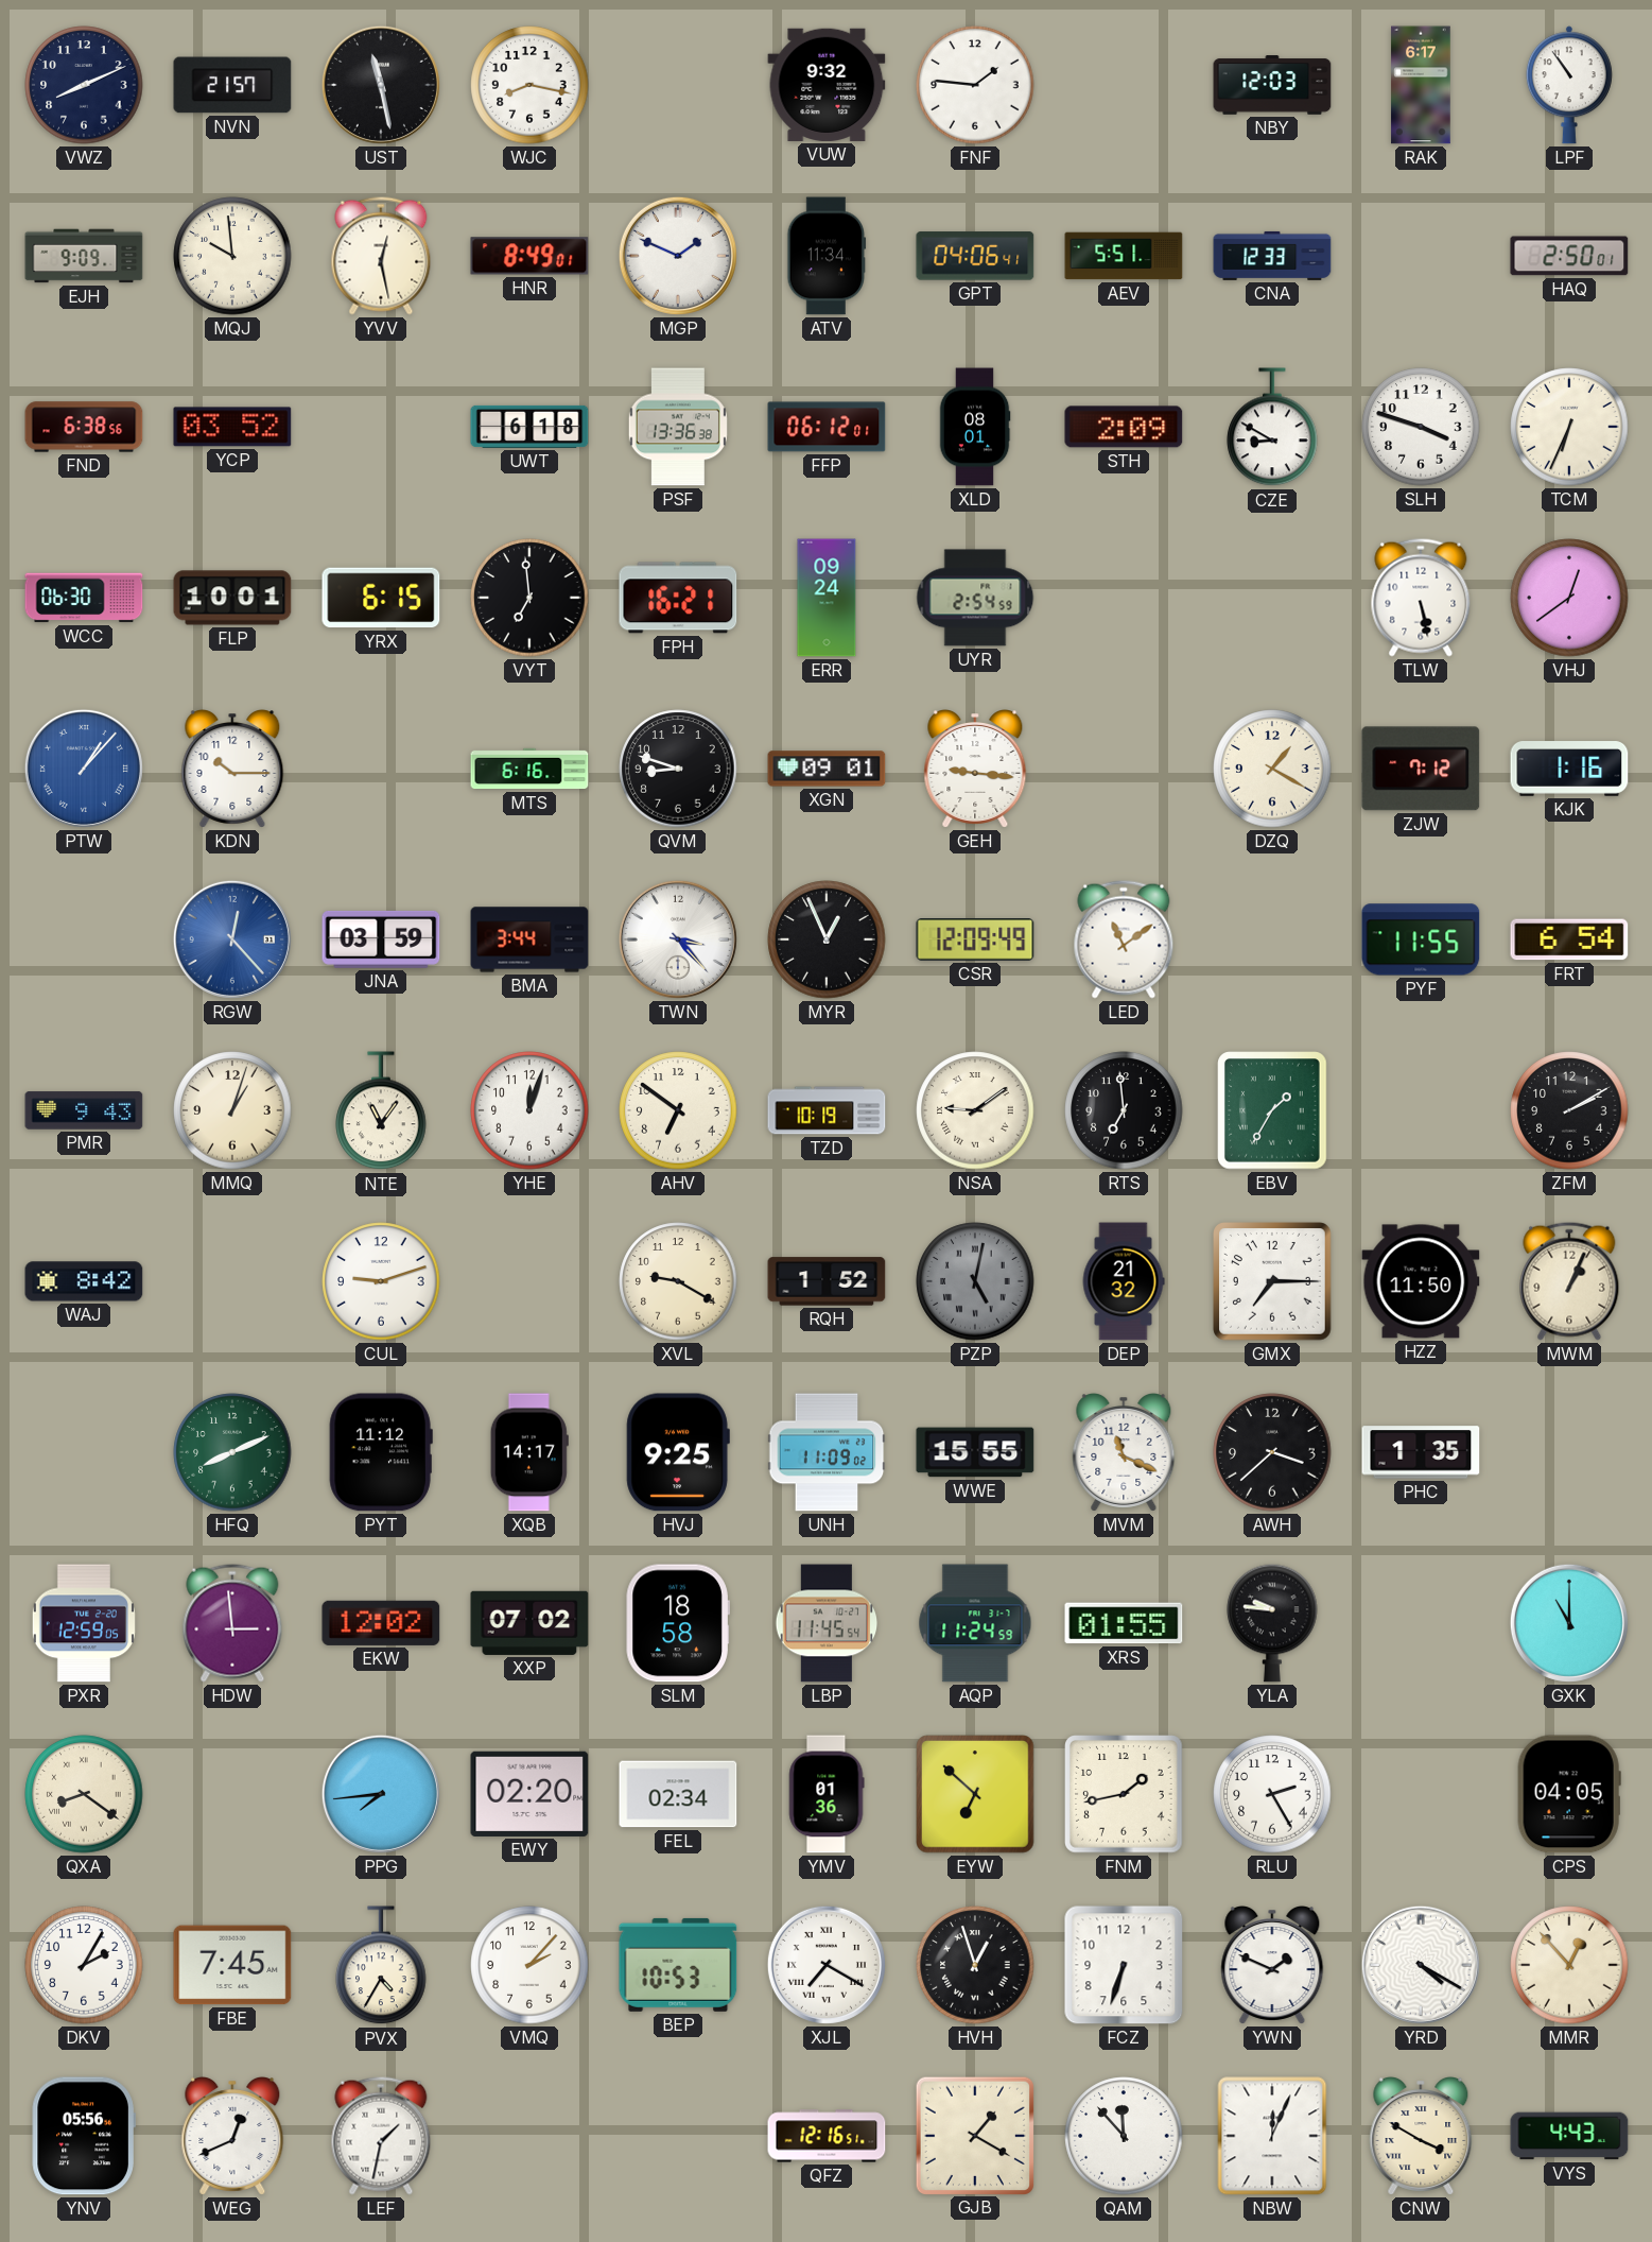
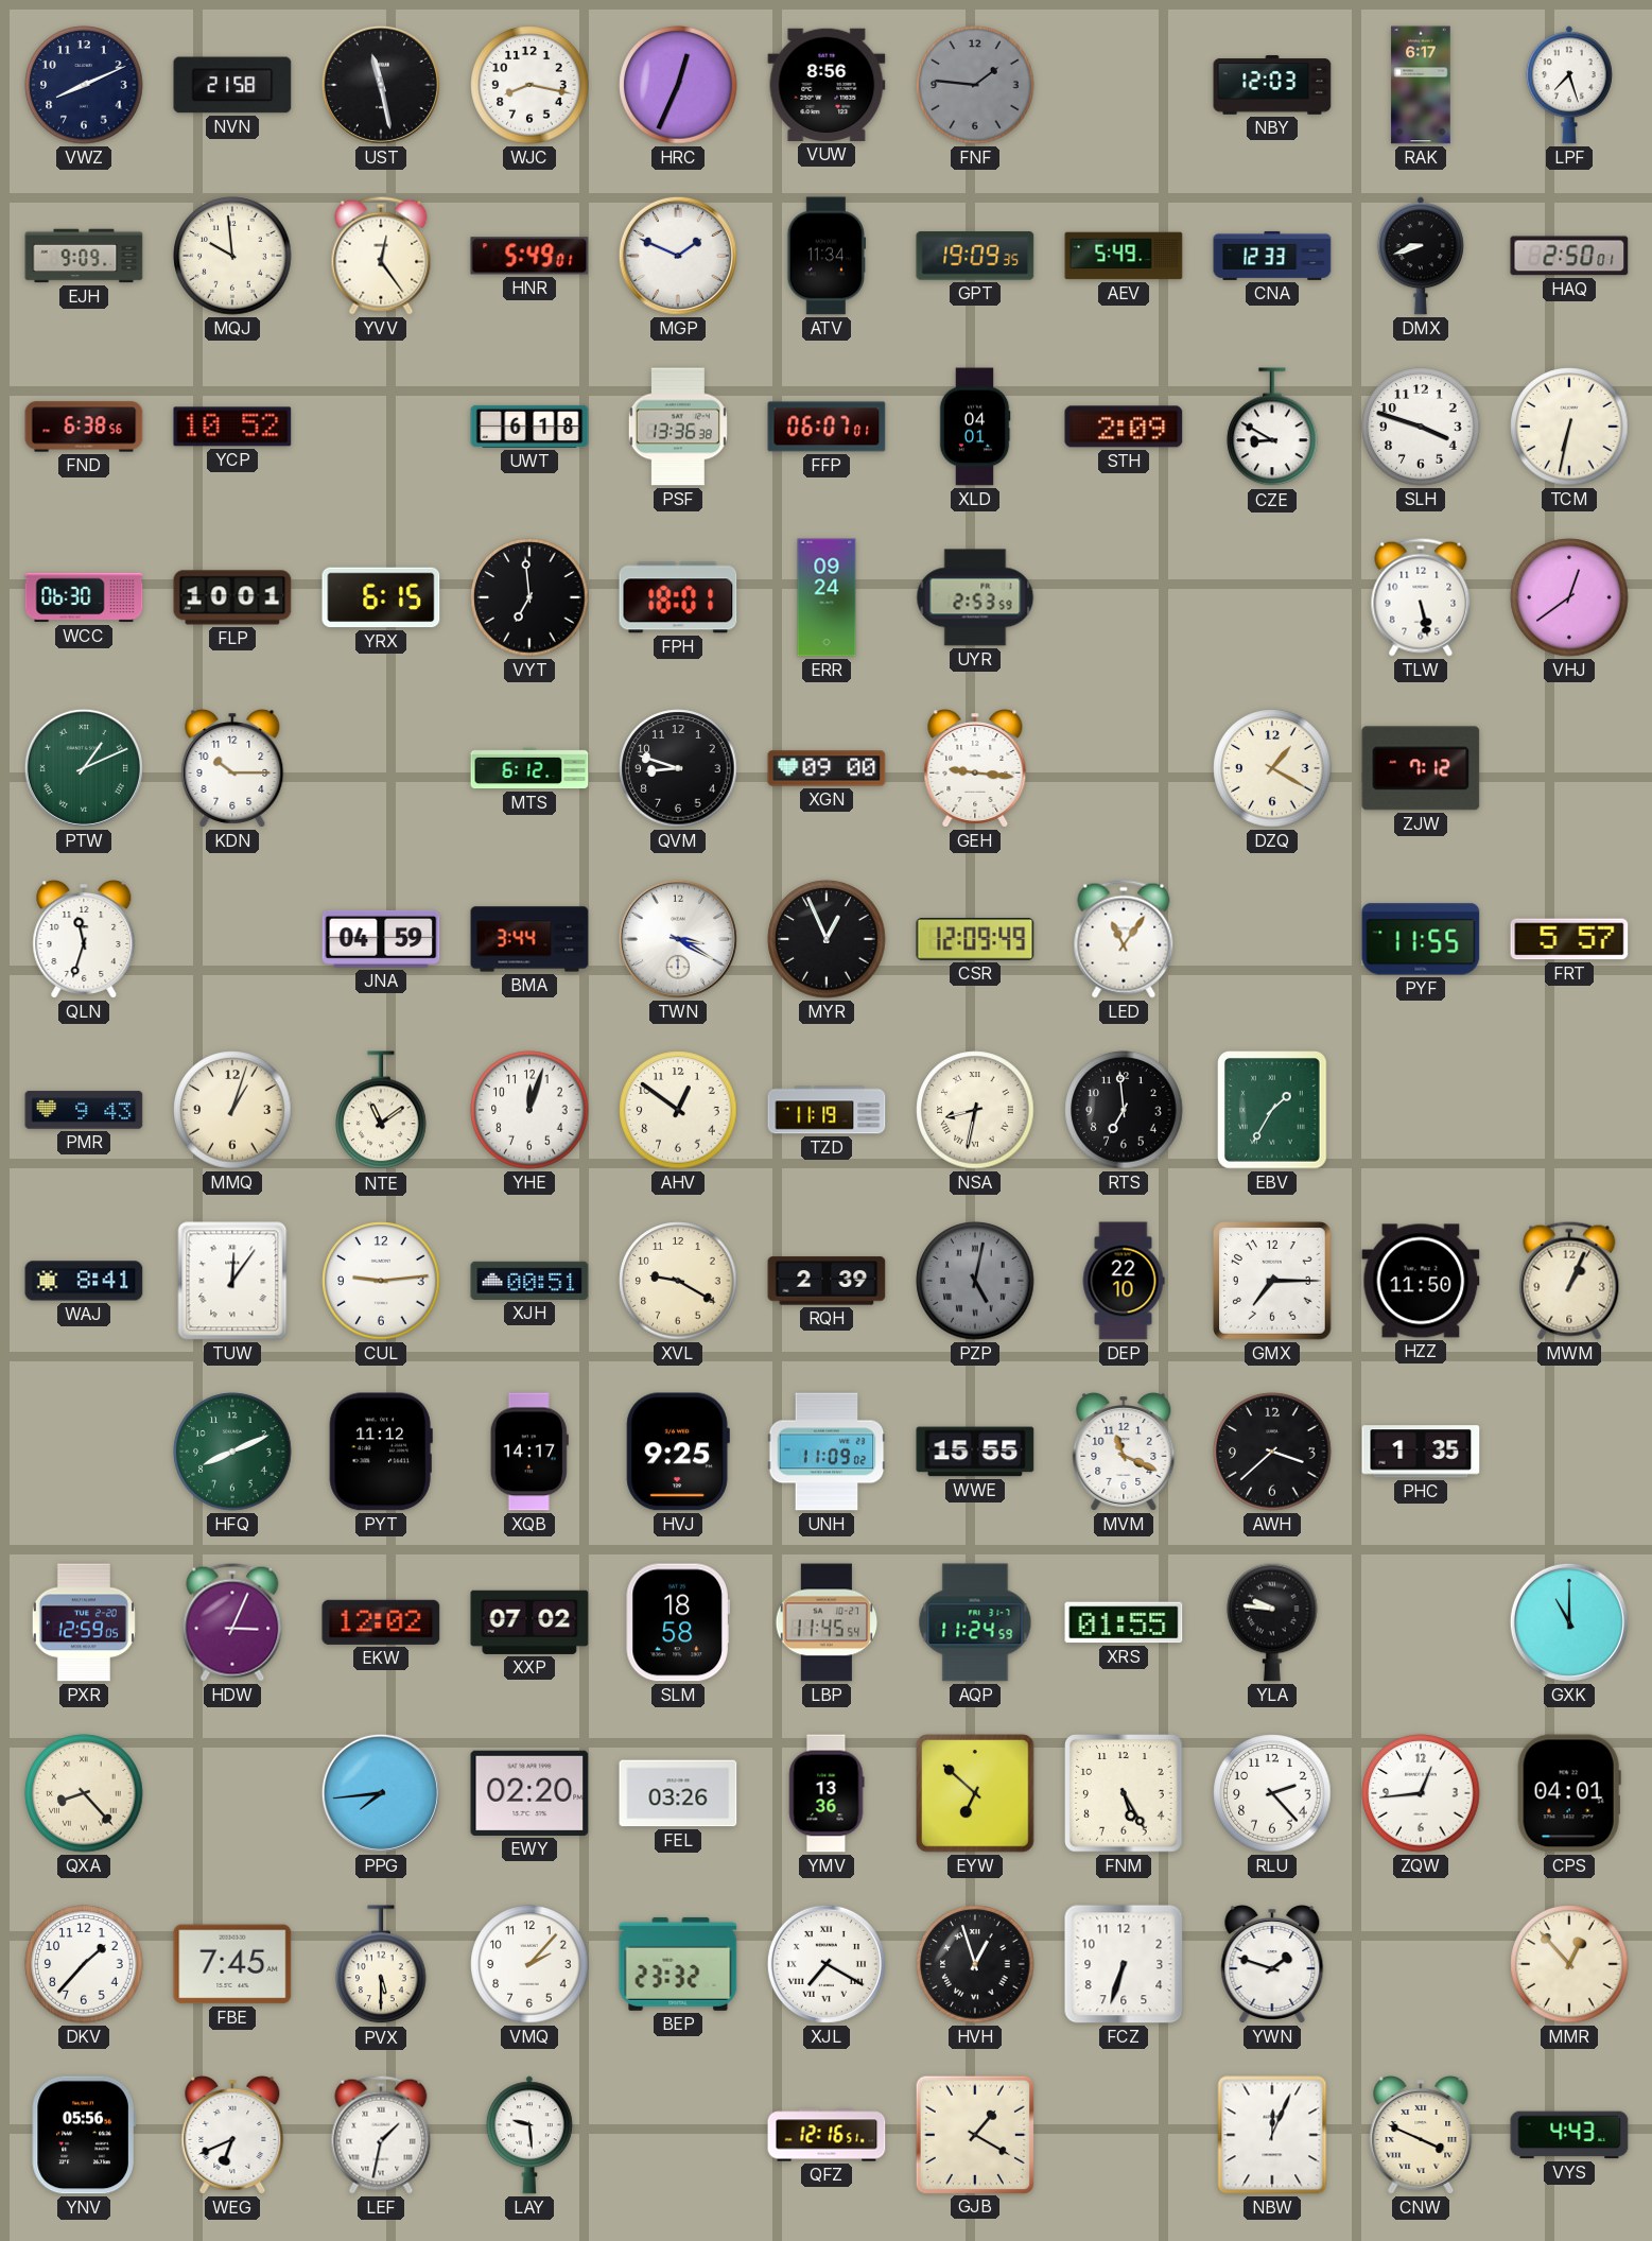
NVN: 21:57 -> 21:58 (232, 85)
HRC: none -> 12:34 (678, 85)
VUW: 9:32 -> 8:56 (827, 85)
FNF dial: white -> grey (975, 85)
LPF: 10:54 -> 7:27 (1569, 85)
YVV: 12:28 -> 12:24 (381, 256)
HNR: 8:49 -> 5:49 (529, 256)
GPT: 04:06 -> 19:09 (975, 256)
AEV: 5:51 -> 5:49 (1124, 256)
DMX: none -> 8:42 (1421, 256)
YCP: 03:52 -> 10:52 (232, 427)
FFP: 06:12 -> 06:07 (827, 427)
XLD: 08:01 -> 04:01 (975, 427)
TCM: 6:34 -> 6:32 (1569, 427)
FPH: 16:21 -> 18:01 (678, 597)
UYR: 2:54 -> 2:53 (975, 597)
PTW: 1:07 -> 1:11 (84, 768)
PTW dial: blue -> green (84, 768)
MTS: 6:16 -> 6:12 (529, 768)
XGN: 09:01 -> 09:00 (827, 768)
KJK: 1:16 -> none (1569, 769)
QLN: none -> 11:33 (84, 940)
RGW: 12:23 -> none (232, 939)
JNA: 03:59 -> 04:59 (381, 939)
TWN: 3:23 -> 3:20 (678, 939)
LED: 11:09 -> 11:06 (1124, 939)
FRT: 6:54 -> 5:57 (1569, 939)
NTE: 11:06 -> 11:09 (381, 1111)
AHV: 6:51 -> 12:51 (678, 1110)
TZD: 10:19 -> 11:19 (827, 1110)
NSA: 9:09 -> 8:32 (975, 1110)
ZFM: 2:10 -> none (1569, 1110)
WAJ: 8:42 -> 8:41 (84, 1281)
TUW: none -> 12:06 (232, 1281)
CUL: 9:12 -> 9:14 (381, 1281)
XJH: none -> 00:51 (529, 1281)
RQH: 1:52 -> 2:39 (827, 1281)
DEP: 21:32 -> 22:10 (1124, 1281)
HDW: 2:59 -> 3:04 (232, 1622)
QXA: 8:21 -> 8:23 (84, 1793)
FEL: 02:34 -> 03:26 (678, 1793)
YMV: 01:36 -> 13:36 (827, 1793)
FNM: 1:43 -> 5:25 (1124, 1793)
RLU: 2:25 -> 2:23 (1272, 1793)
ZQW: none -> 12:44 (1421, 1793)
CPS: 04:05 -> 04:01 (1569, 1793)
DKV: 2:05 -> 1:37 (84, 1964)
PVX: 4:35 -> 5:30 (381, 1965)
BEP: 10:53 -> 23:32 (678, 1964)
YWN: 1:49 -> 1:48 (1272, 1965)
YRD: 4:20 -> none (1421, 1965)
WEG: 12:41 -> 6:41 (232, 2136)
LAY: none -> 9:29 (529, 2135)
QAM: 11:53 -> none (1124, 2136)
CNW: 3:50 -> 3:49 (1421, 2136)
